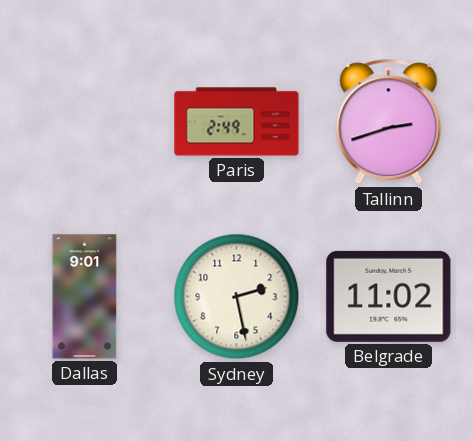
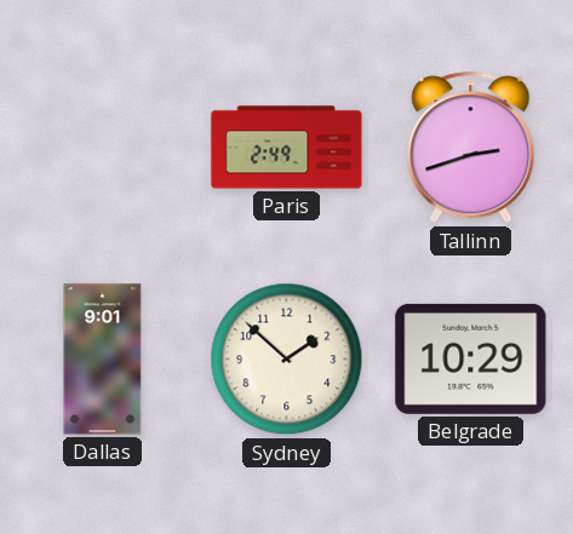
Sydney: 2:28 -> 1:52 (287, 360)
Belgrade: 11:02 -> 10:29 (471, 358)
